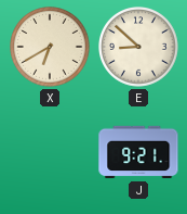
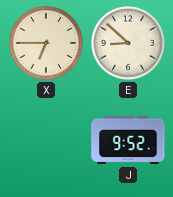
X: 6:40 -> 6:45 (47, 44)
J: 9:21 -> 9:52 (128, 140)
